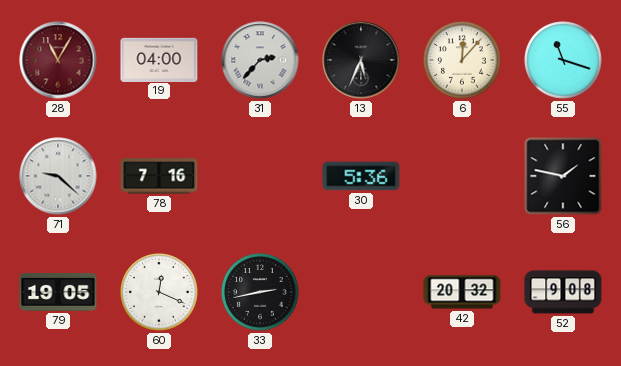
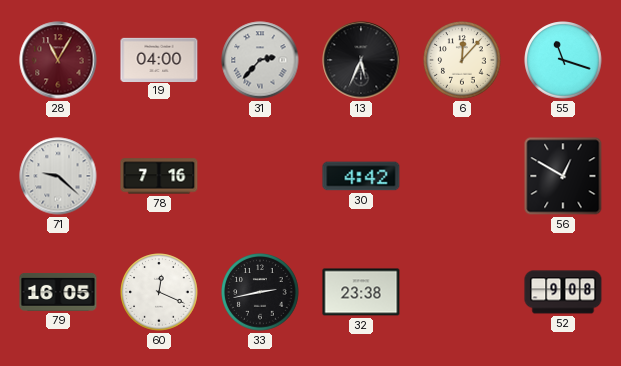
30: 5:36 -> 4:42 (361, 176)
56: 1:47 -> 12:50 (563, 176)
79: 19:05 -> 16:05 (58, 292)
32: none -> 23:38 (361, 292)
42: 20:32 -> none (462, 292)
